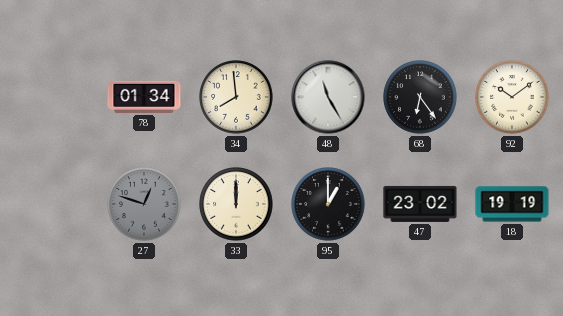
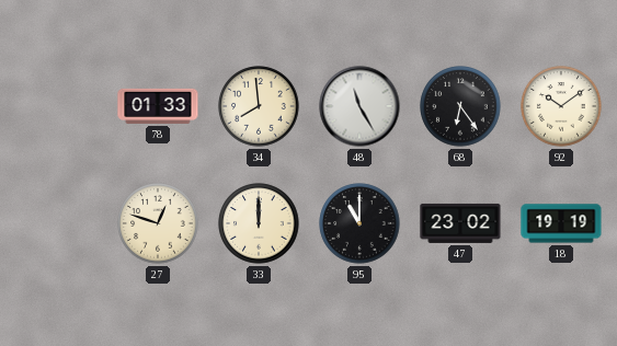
78: 01:34 -> 01:33 (158, 106)
27 dial: grey -> cream (158, 223)
95: 1:00 -> 11:00 (359, 223)
